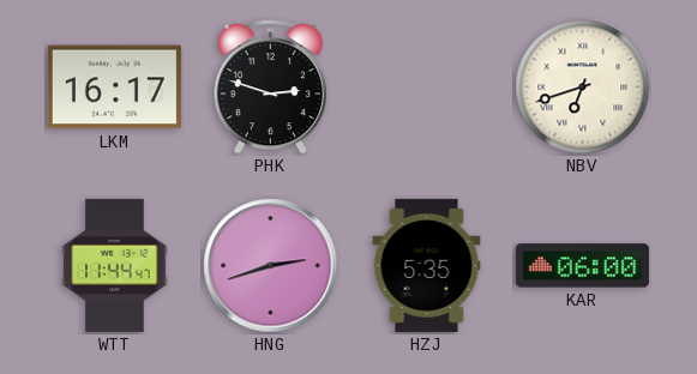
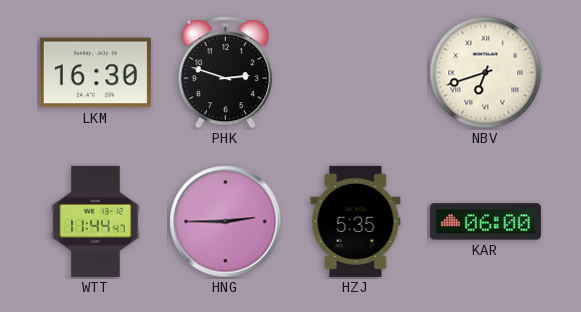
LKM: 16:17 -> 16:30 (95, 73)
HNG: 2:42 -> 2:45 (226, 222)
